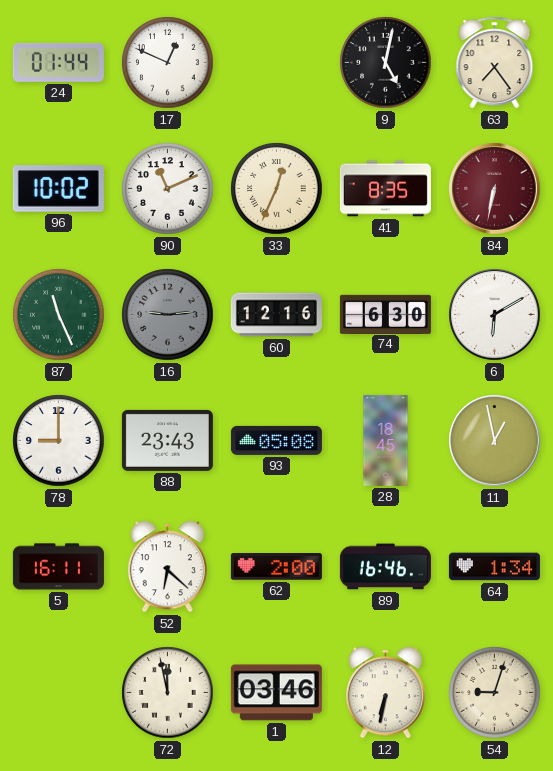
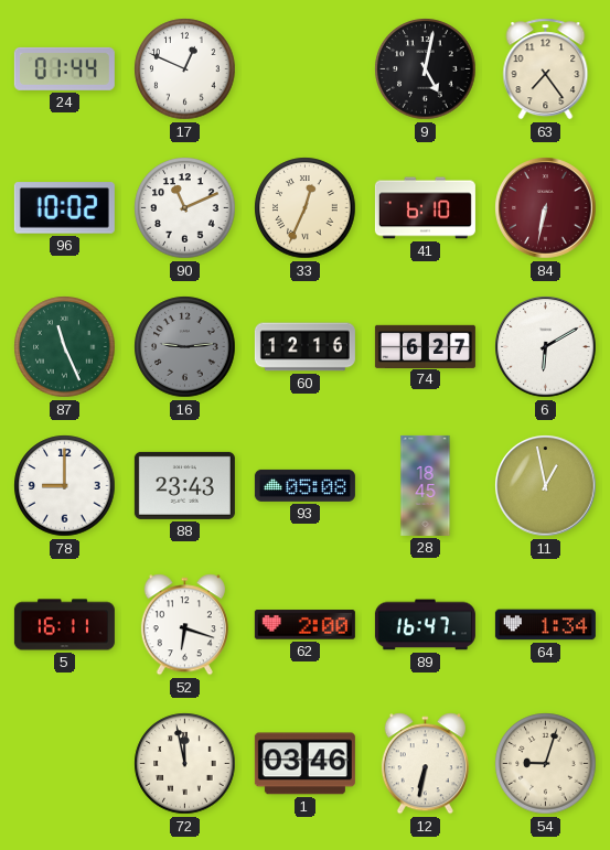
41: 8:35 -> 6:10 (425, 208)
74: 6:30 -> 6:27 (425, 346)
52: 6:22 -> 6:18 (184, 625)
89: 16:46 -> 16:47 (425, 625)
